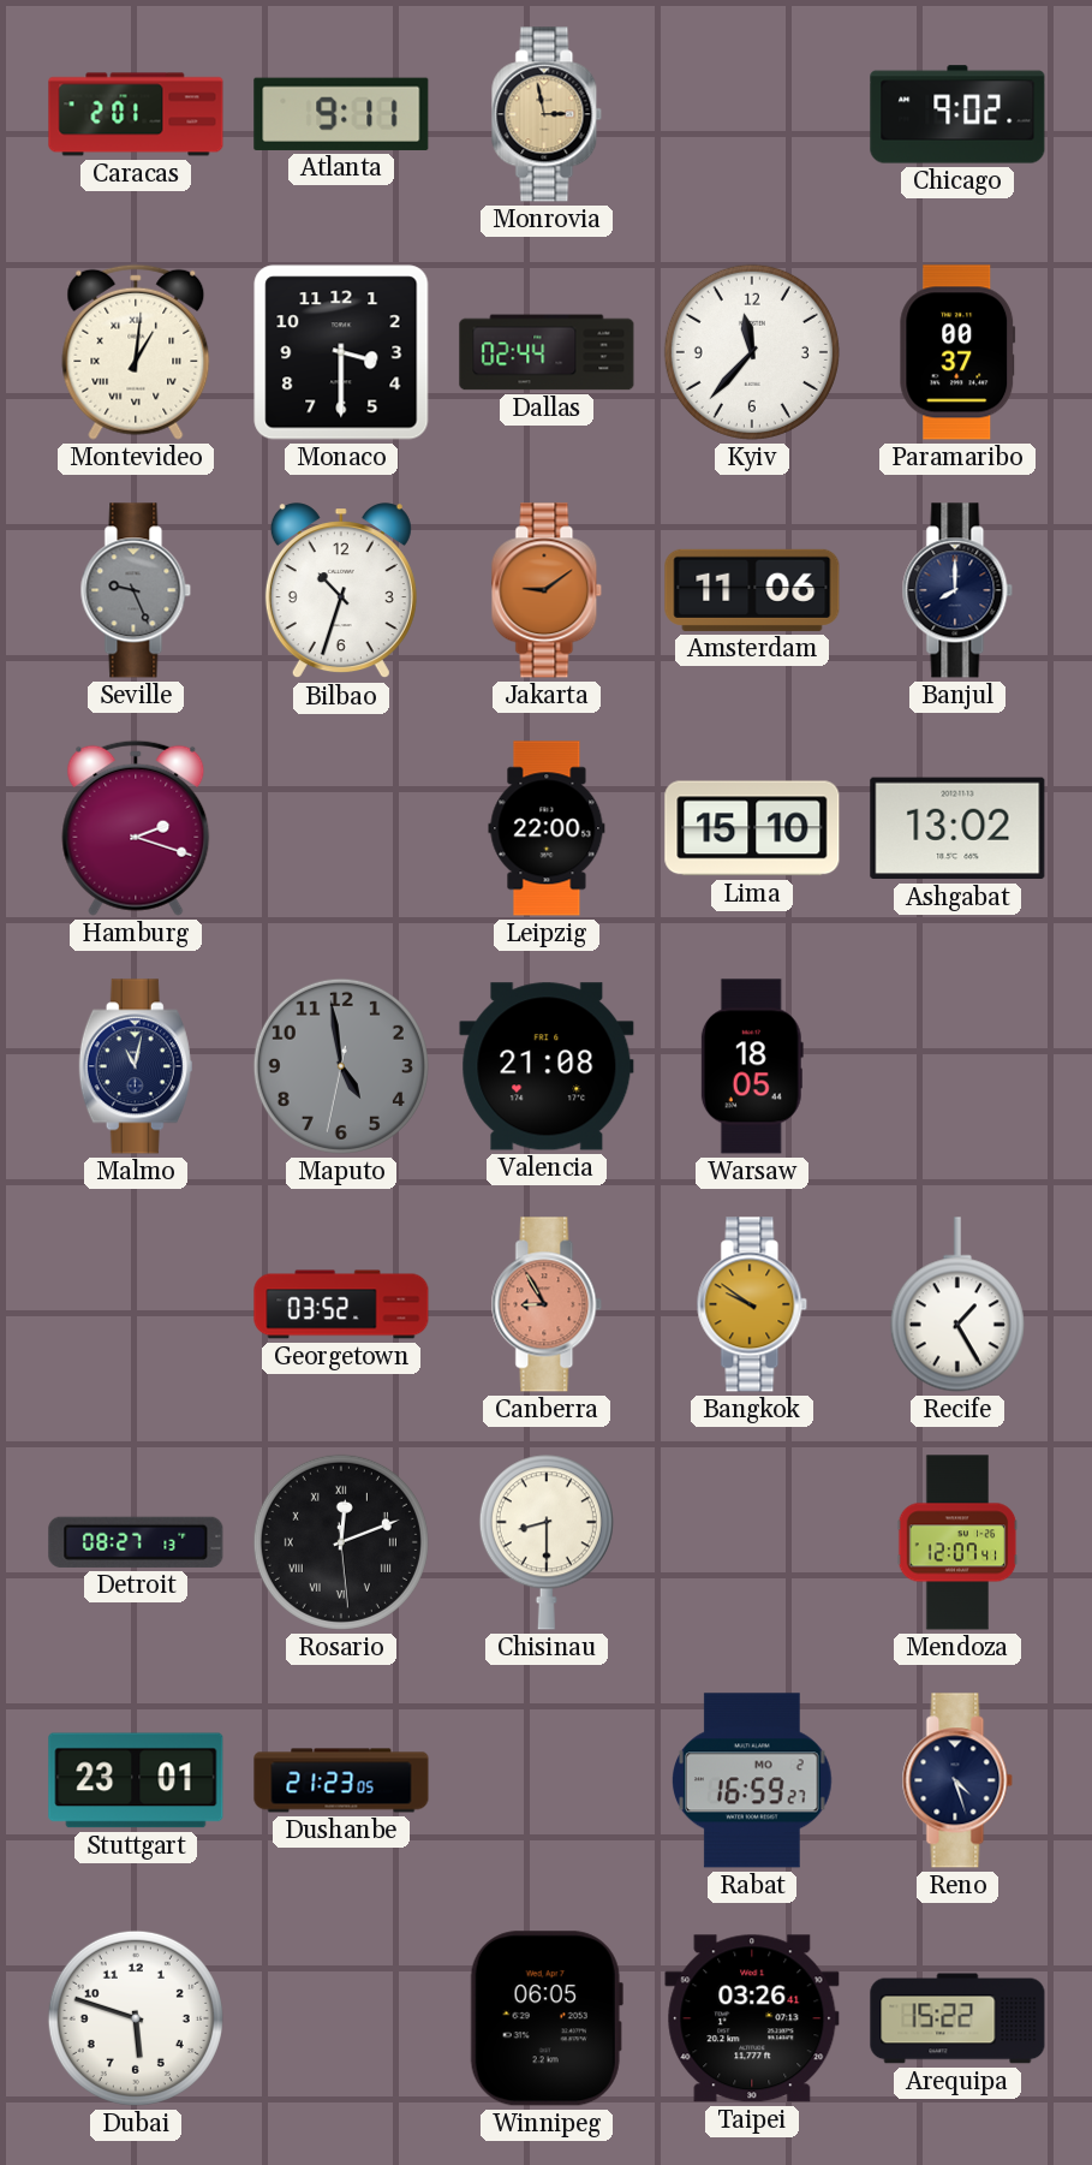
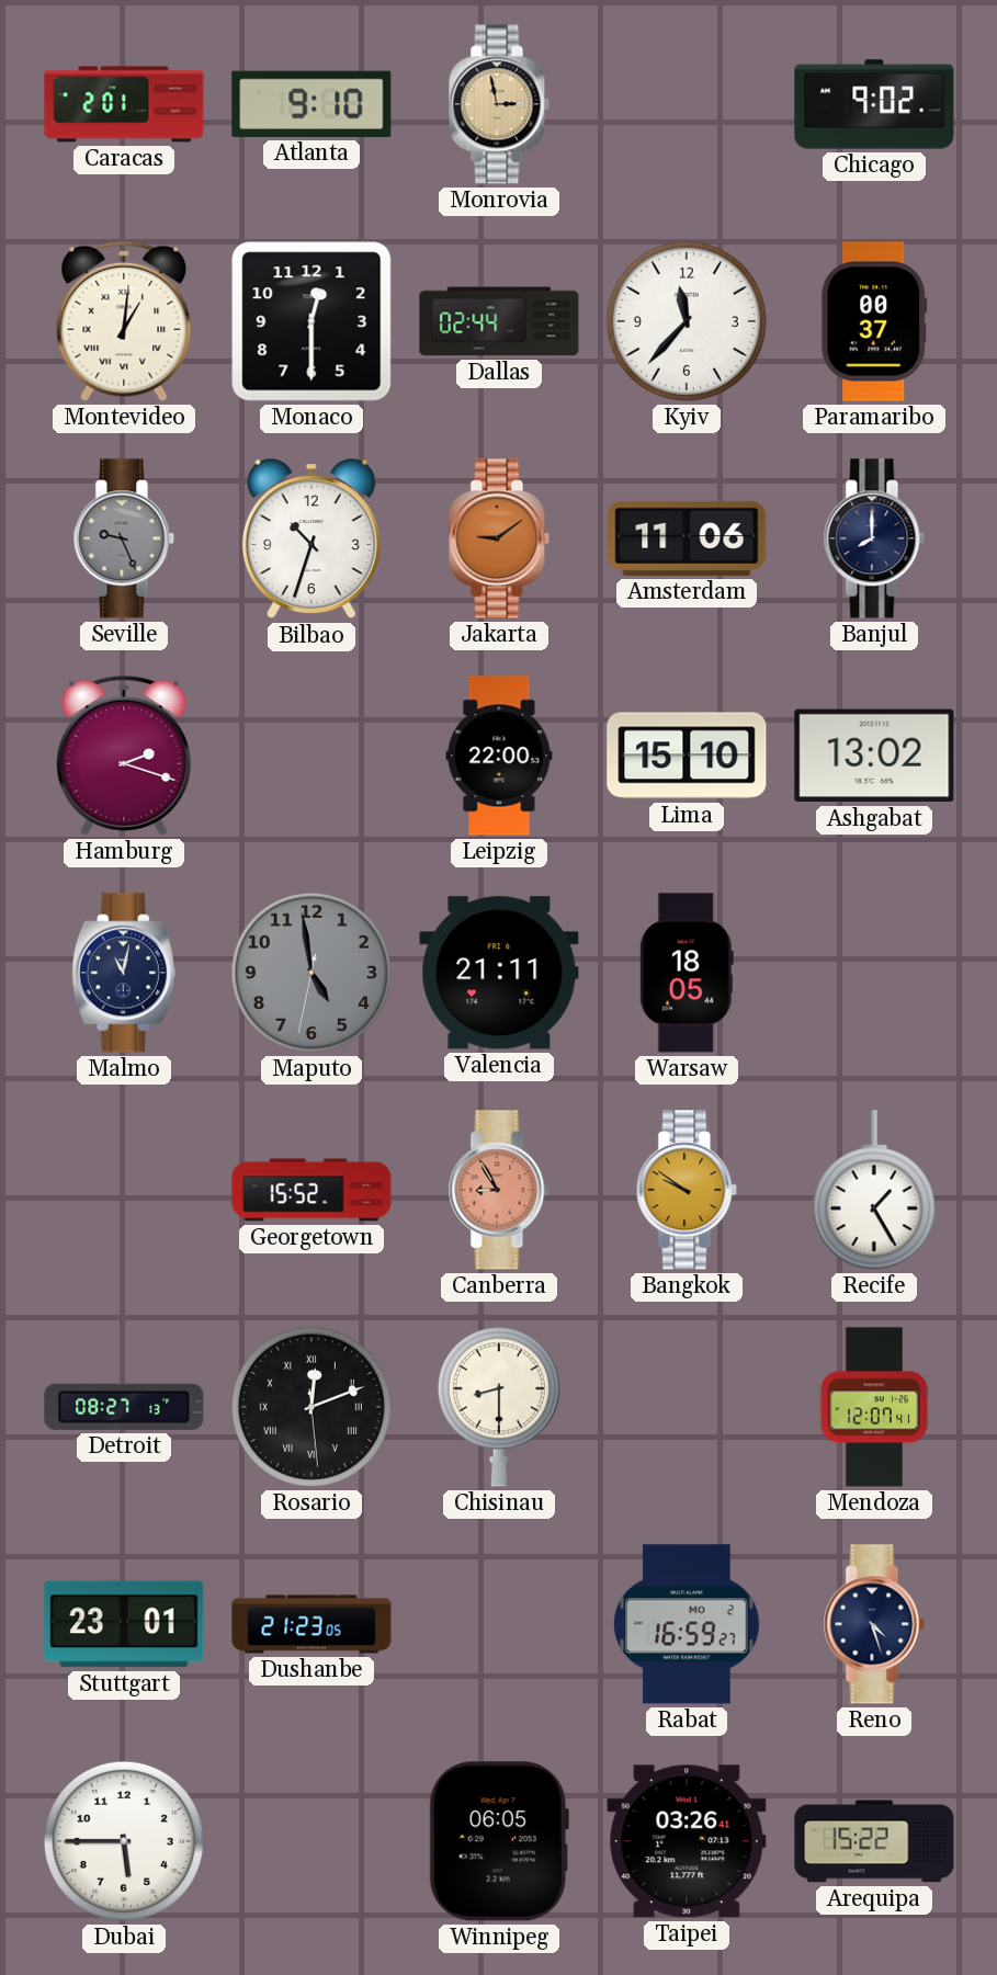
Atlanta: 9:11 -> 9:10 (311, 104)
Monaco: 3:30 -> 12:30 (311, 321)
Valencia: 21:08 -> 21:11 (499, 973)
Georgetown: 03:52 -> 15:52 (311, 1190)
Dubai: 5:48 -> 5:45 (124, 1841)
